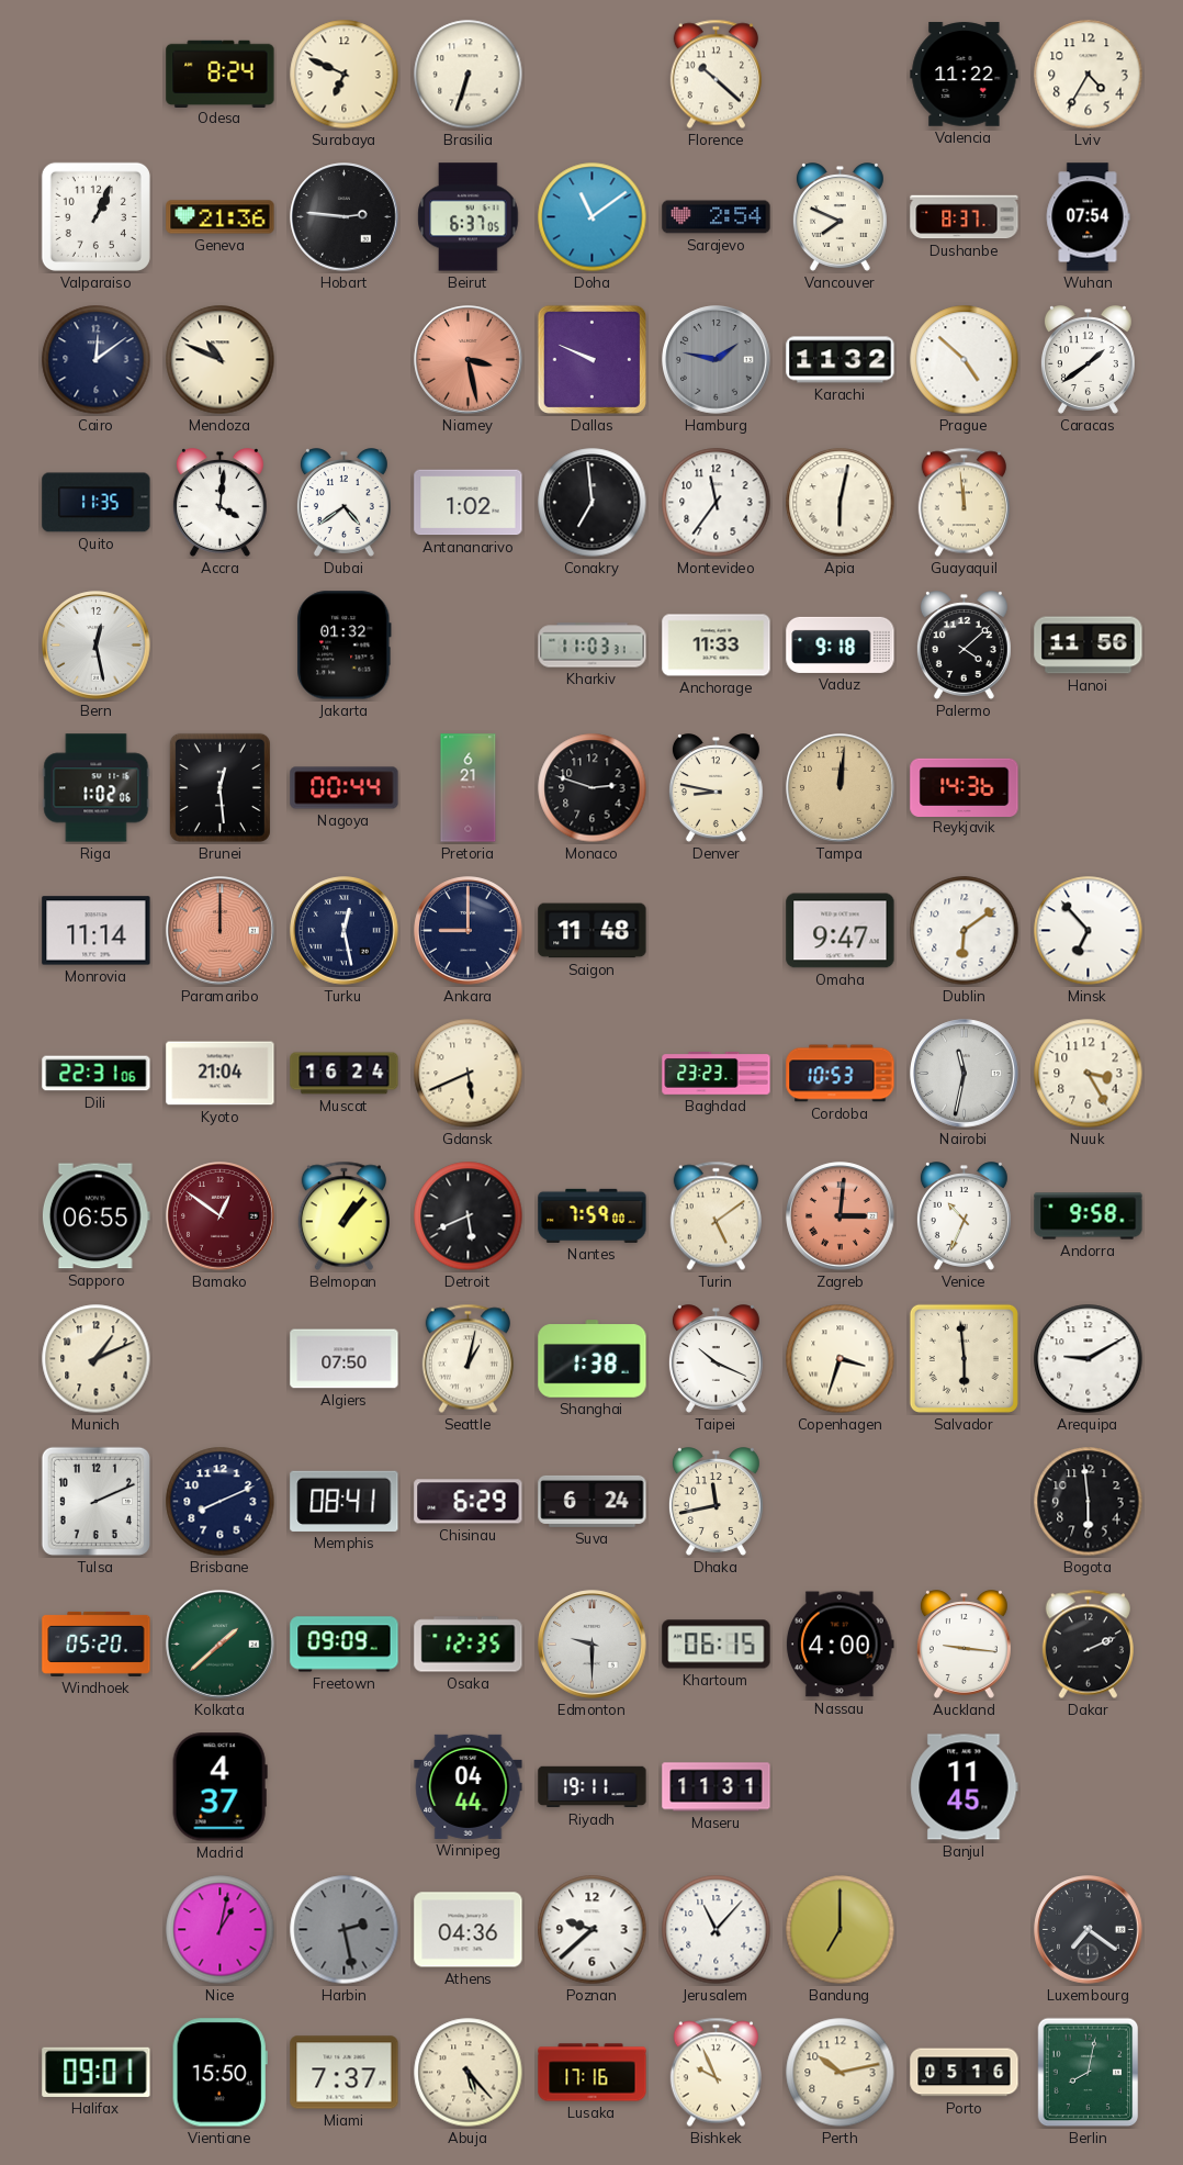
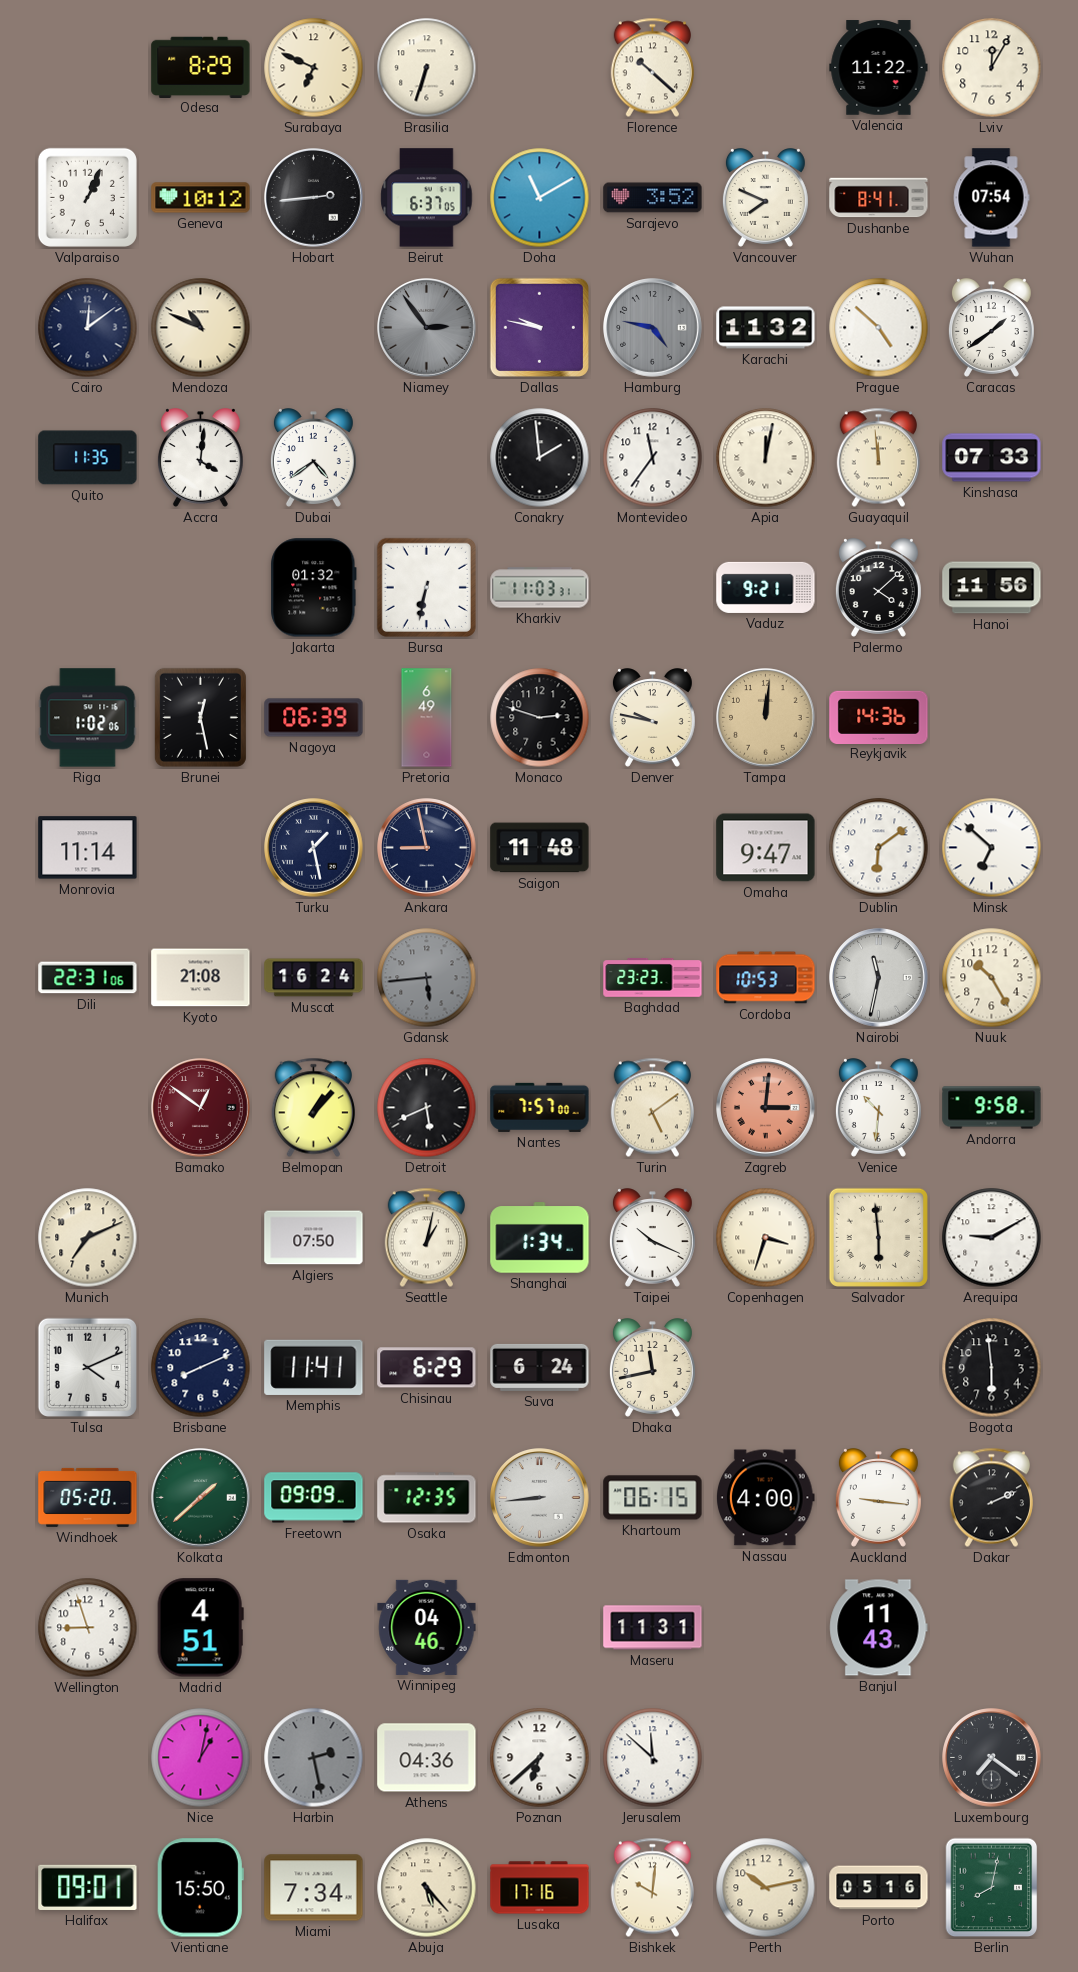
Odesa: 8:24 -> 8:29 (201, 67)
Lviv: 4:35 -> 12:05 (992, 68)
Geneva: 21:36 -> 10:12 (201, 198)
Hobart: 2:46 -> 2:44 (314, 198)
Doha: 11:09 -> 11:10 (540, 198)
Sarajevo: 2:54 -> 3:52 (653, 198)
Dushanbe: 8:37 -> 8:41 (879, 198)
Niamey: 3:28 -> 2:54 (427, 328)
Niamey dial: salmon -> grey (427, 328)
Dallas: 9:49 -> 9:47 (539, 327)
Hamburg: 1:47 -> 4:47 (653, 328)
Antananarivo: 1:02 -> none (469, 503)
Conakry: 6:59 -> 1:59 (540, 458)
Apia: 6:02 -> 12:02 (766, 458)
Kinshasa: none -> 07:33 (992, 458)
Bern: 12:28 -> none (97, 646)
Bursa: none -> 6:32 (426, 587)
Anchorage: 11:33 -> none (717, 646)
Vaduz: 9:18 -> 9:21 (766, 587)
Brunei: 12:29 -> 12:28 (200, 717)
Nagoya: 00:44 -> 06:39 (314, 718)
Pretoria: 6:21 -> 6:49 (427, 718)
Denver: 8:47 -> 9:47 (652, 718)
Paramaribo: 12:00 -> none (221, 931)
Turku: 12:28 -> 1:28 (314, 848)
Ankara: 9:00 -> 8:58 (427, 848)
Minsk: 6:53 -> 6:52 (992, 848)
Kyoto: 21:04 -> 21:08 (201, 978)
Gdansk: 5:41 -> 5:44 (427, 978)
Gdansk dial: cream -> grey (427, 978)
Nuuk: 3:25 -> 10:25 (992, 978)
Sapporo: 06:55 -> none (95, 1216)
Nantes: 7:59 -> 7:57 (540, 1107)
Venice: 10:34 -> 10:31 (878, 1108)
Munich: 1:11 -> 7:11 (88, 1238)
Shanghai: 1:38 -> 1:34 (540, 1238)
Tulsa: 2:11 -> 4:11 (87, 1367)
Memphis: 08:41 -> 11:41 (314, 1367)
Edmonton: 9:30 -> 8:44 (540, 1498)
Wellington: none -> 8:57 (88, 1628)
Madrid: 4:37 -> 4:51 (200, 1628)
Winnipeg: 04:44 -> 04:46 (427, 1627)
Riyadh: 19:11 -> none (593, 1787)
Banjul: 11:45 -> 11:43 (879, 1628)
Poznan: 9:38 -> 6:38 (540, 1758)
Jerusalem: 11:07 -> 11:52 (653, 1758)
Bandung: 7:00 -> none (841, 1930)
Miami: 7:37 -> 7:34 (314, 1888)
Bishkek: 9:56 -> 10:01 (652, 1888)
